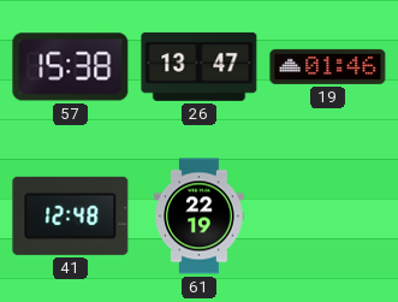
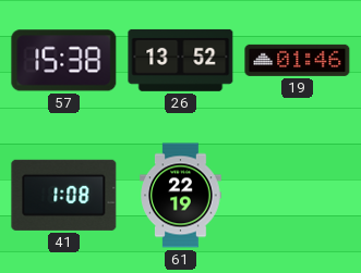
26: 13:47 -> 13:52 (181, 60)
41: 12:48 -> 1:08 (64, 195)
